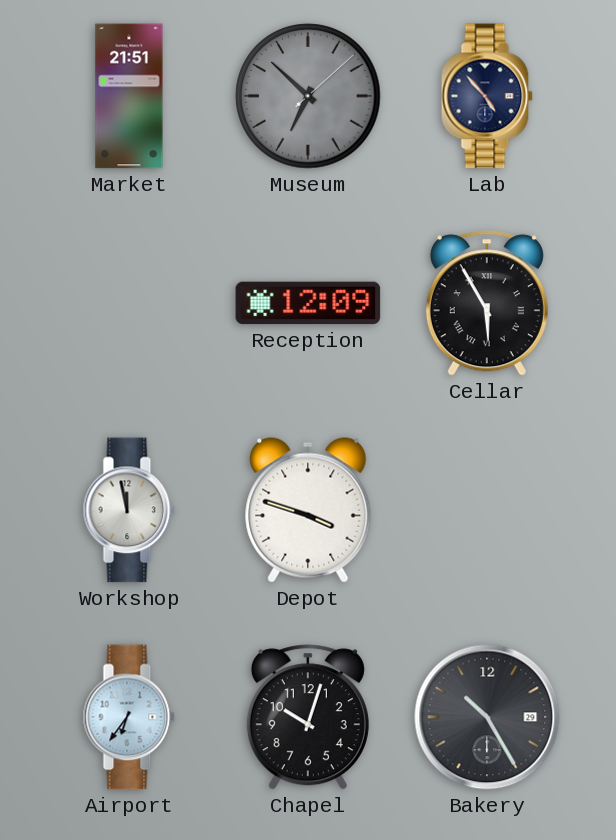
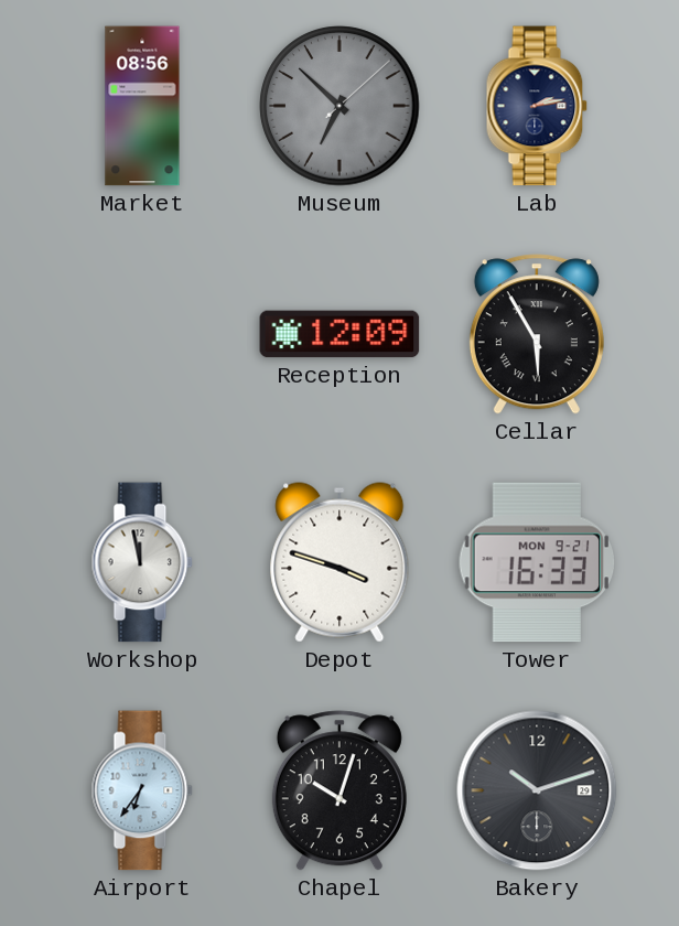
Market: 21:51 -> 08:56 (142, 106)
Lab: 4:53 -> 2:13 (537, 106)
Tower: none -> 16:33 (537, 562)
Bakery: 10:25 -> 10:12 (537, 790)
